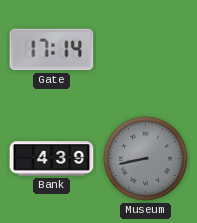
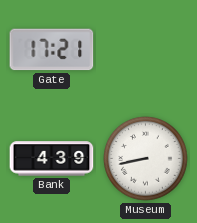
Gate: 17:14 -> 17:21 (52, 50)
Museum dial: grey -> white (146, 159)
